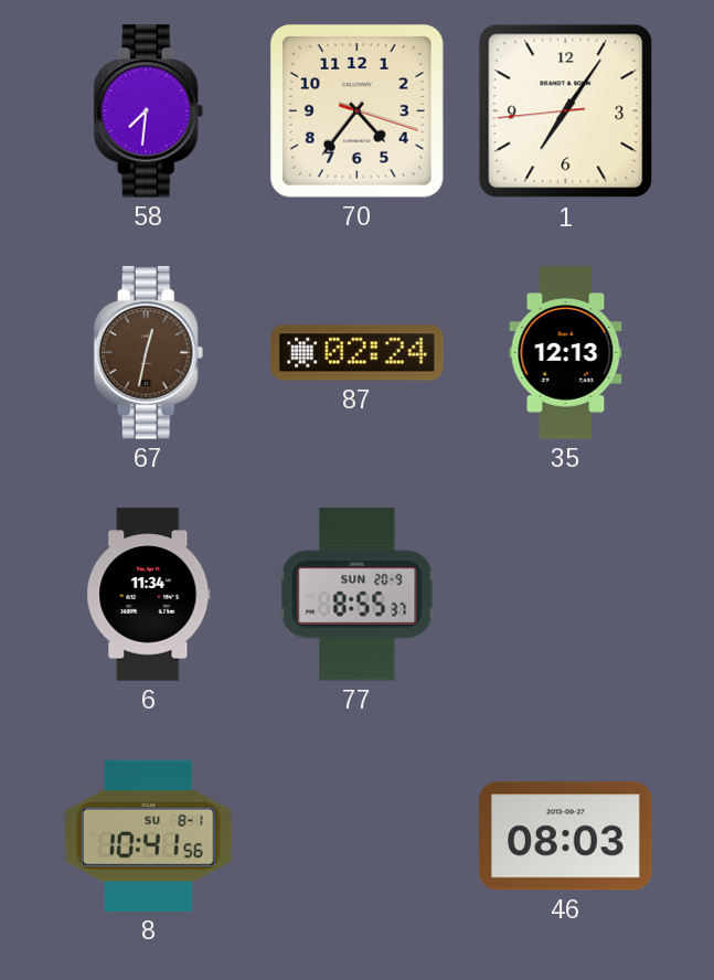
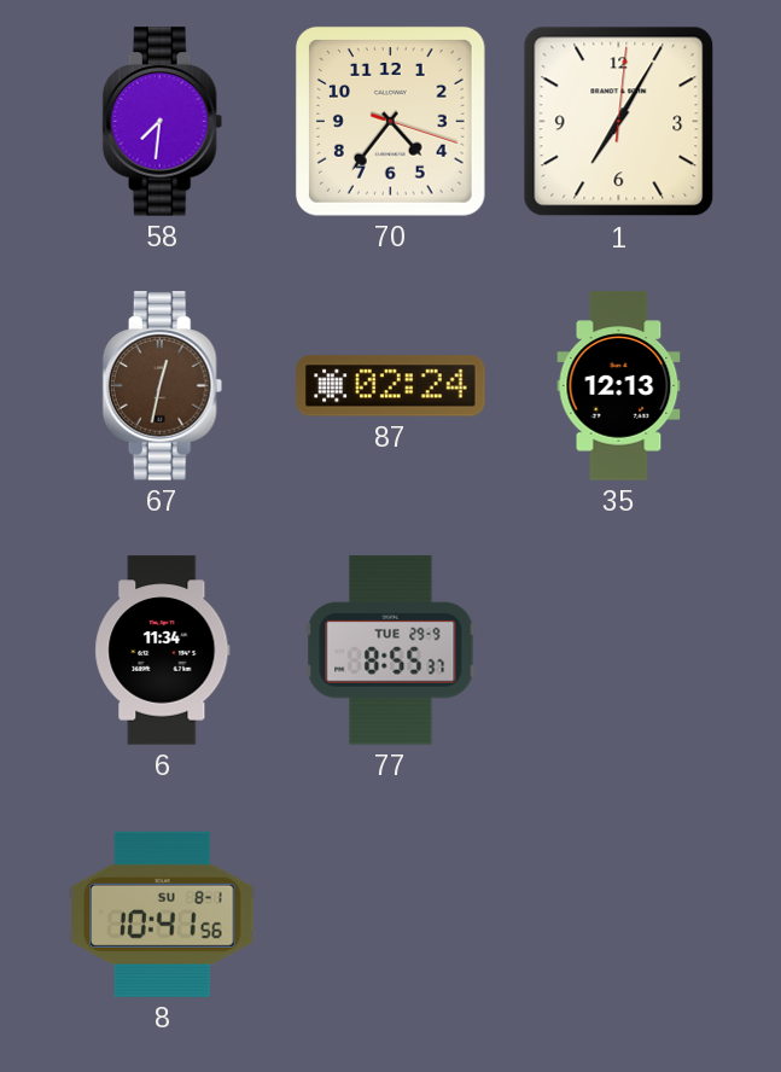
1: 7:05:44 -> 7:05:01 (619, 122)
77 date: SUN 20-9 -> TUE 29-9 (391, 651)
46: 08:03 -> none (566, 837)
